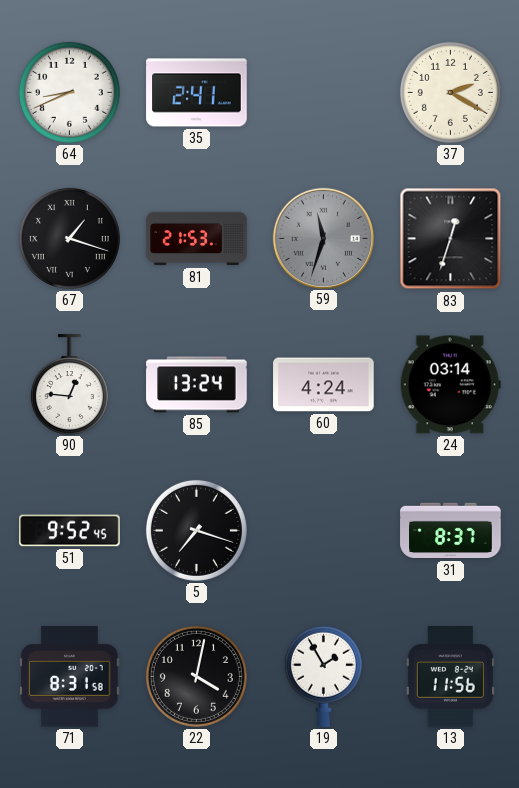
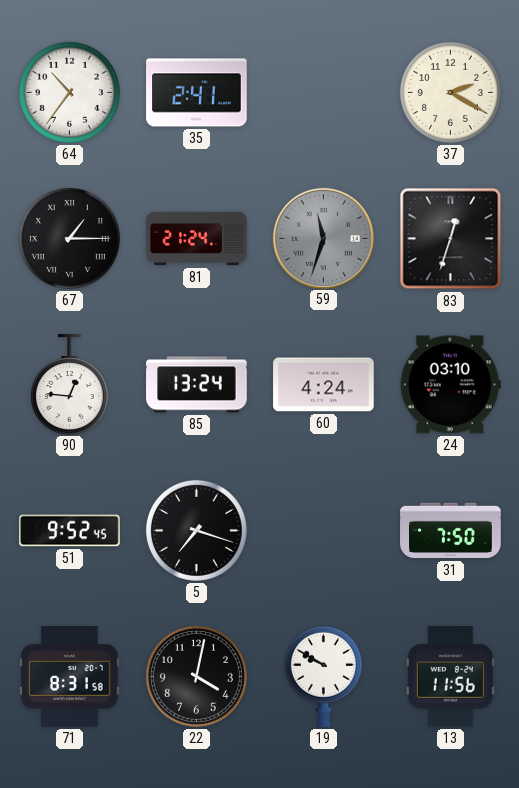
64: 8:41 -> 10:36 (69, 92)
67: 1:18 -> 1:15 (69, 238)
81: 21:53 -> 21:24 (197, 239)
24: 03:14 -> 03:10 (450, 385)
31: 8:37 -> 7:50 (451, 531)
19: 1:55 -> 9:50 (323, 676)
